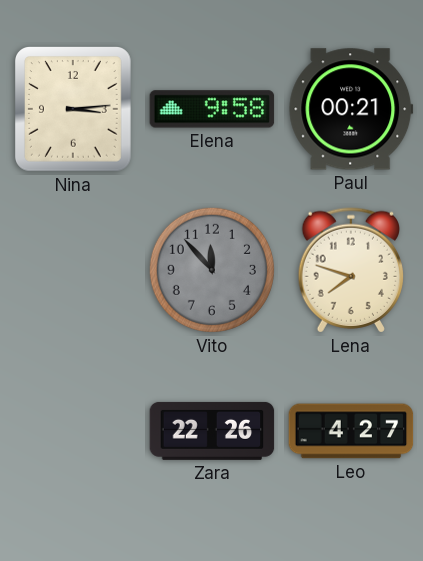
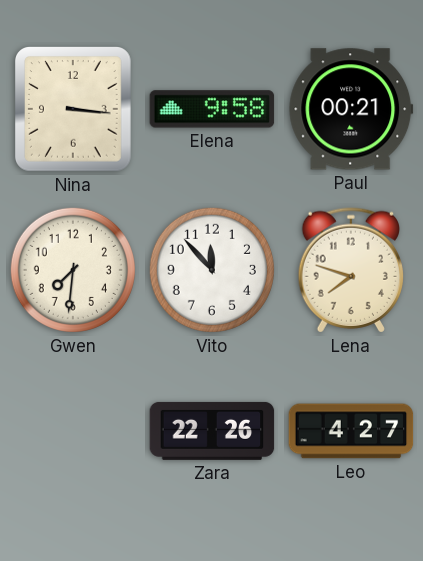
Nina: 3:14 -> 3:16 (74, 110)
Gwen: none -> 7:31 (73, 270)
Vito dial: grey -> white (212, 270)
